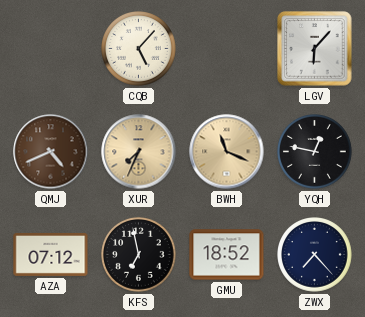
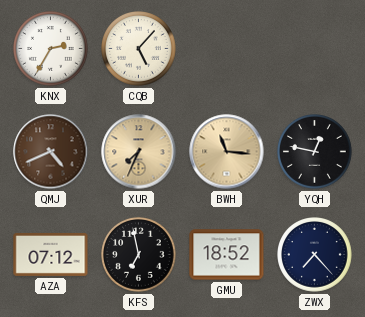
KNX: none -> 2:35 (51, 49)
LGV: 6:07 -> none (315, 49)
BWH: 11:19 -> 11:16 (227, 152)
